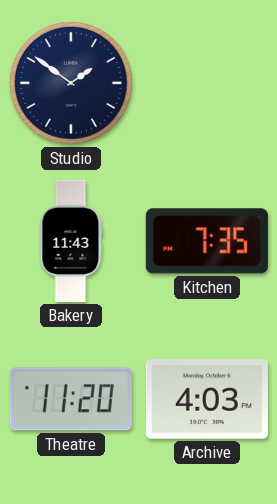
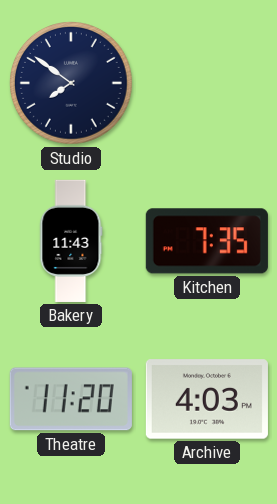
Studio: 1:51 -> 7:51 (72, 84)
